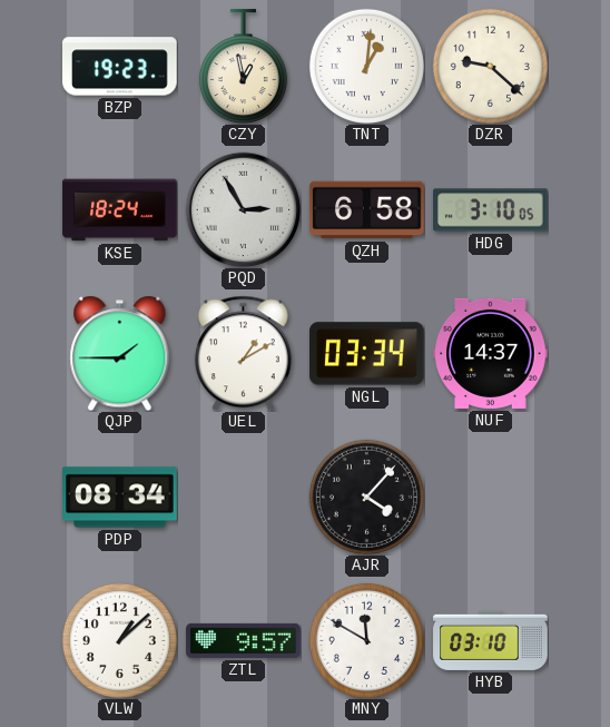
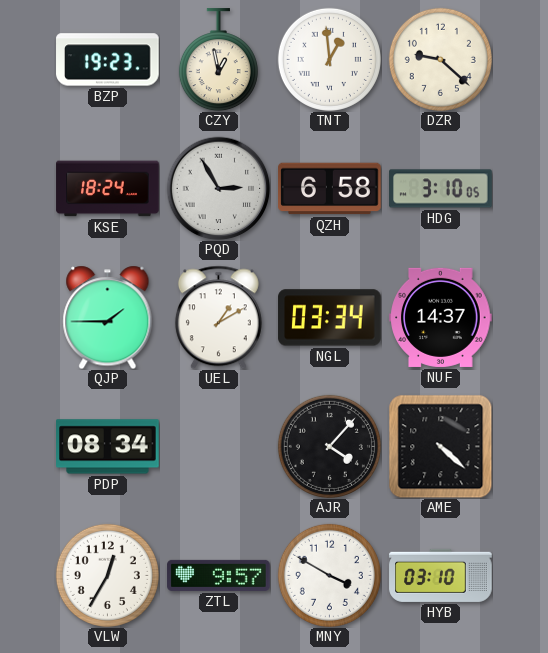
TNT: 1:01 -> 12:59 (329, 59)
AME: none -> 4:22 (440, 446)
VLW: 1:08 -> 12:35 (107, 575)
MNY: 11:50 -> 3:50 (329, 575)
